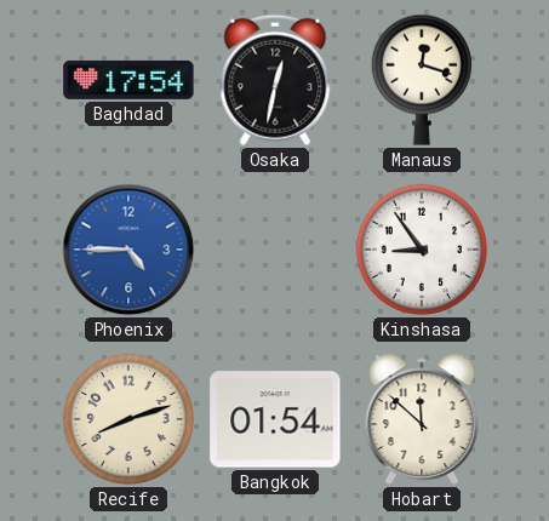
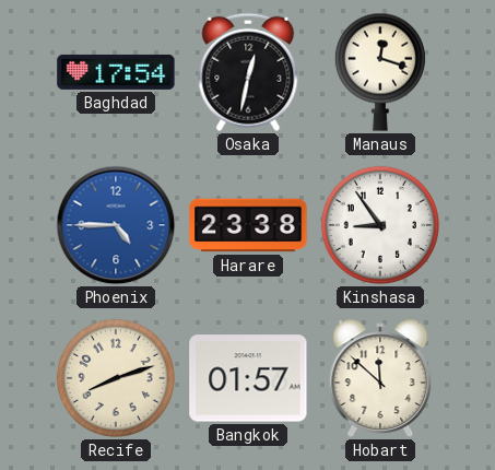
Harare: none -> 23:38 (248, 225)
Bangkok: 01:54 -> 01:57 (248, 378)
